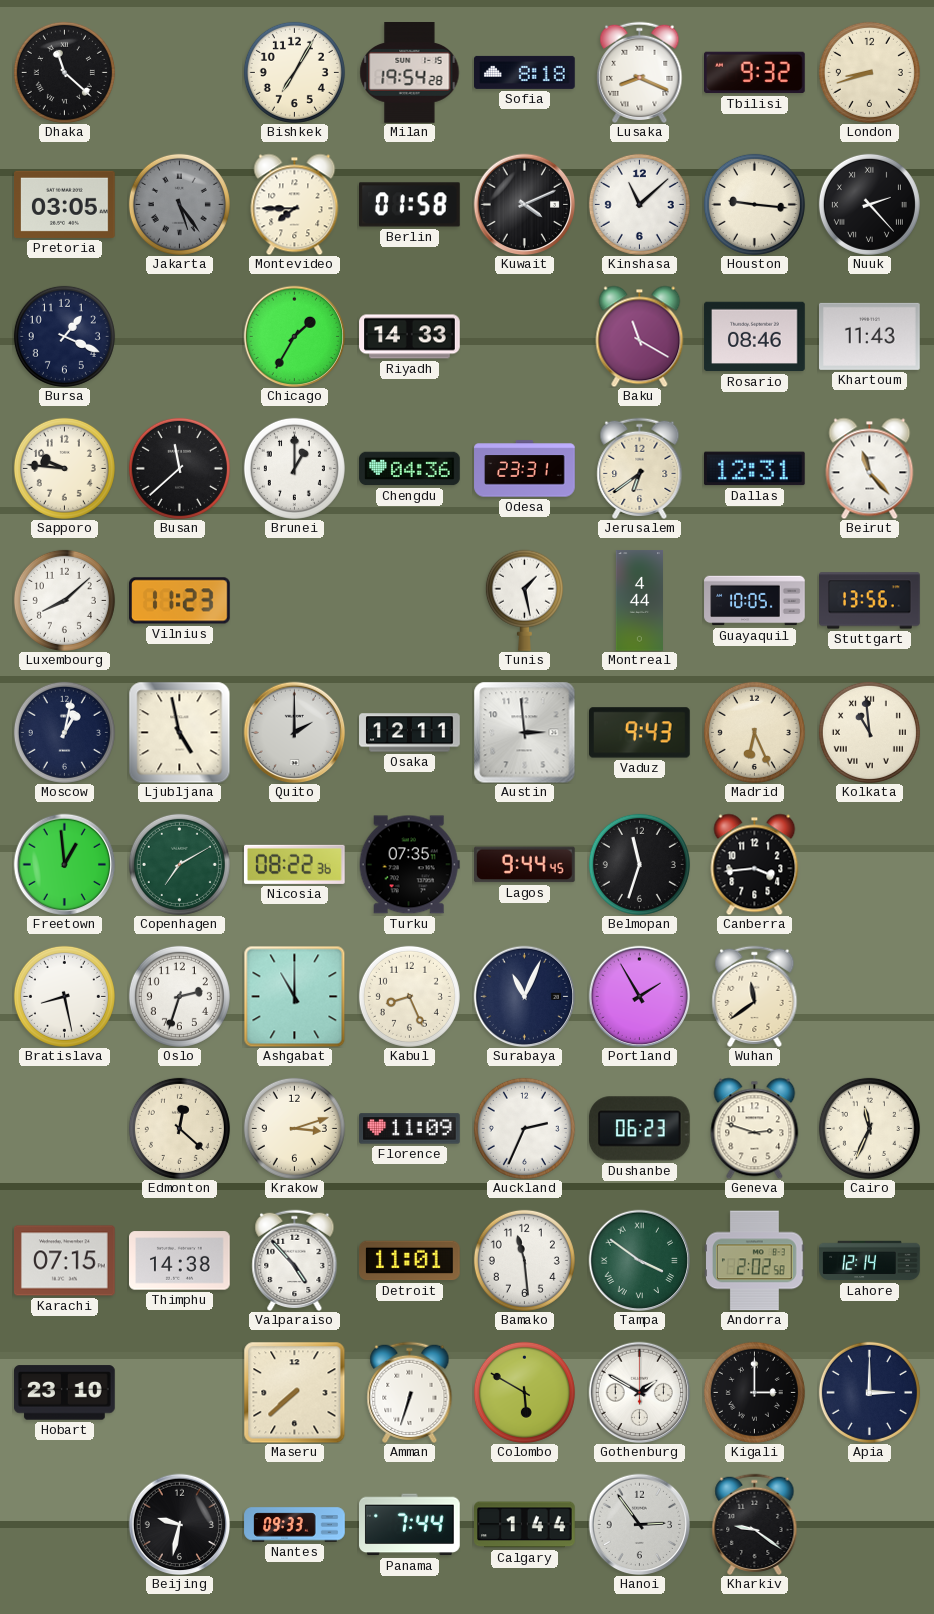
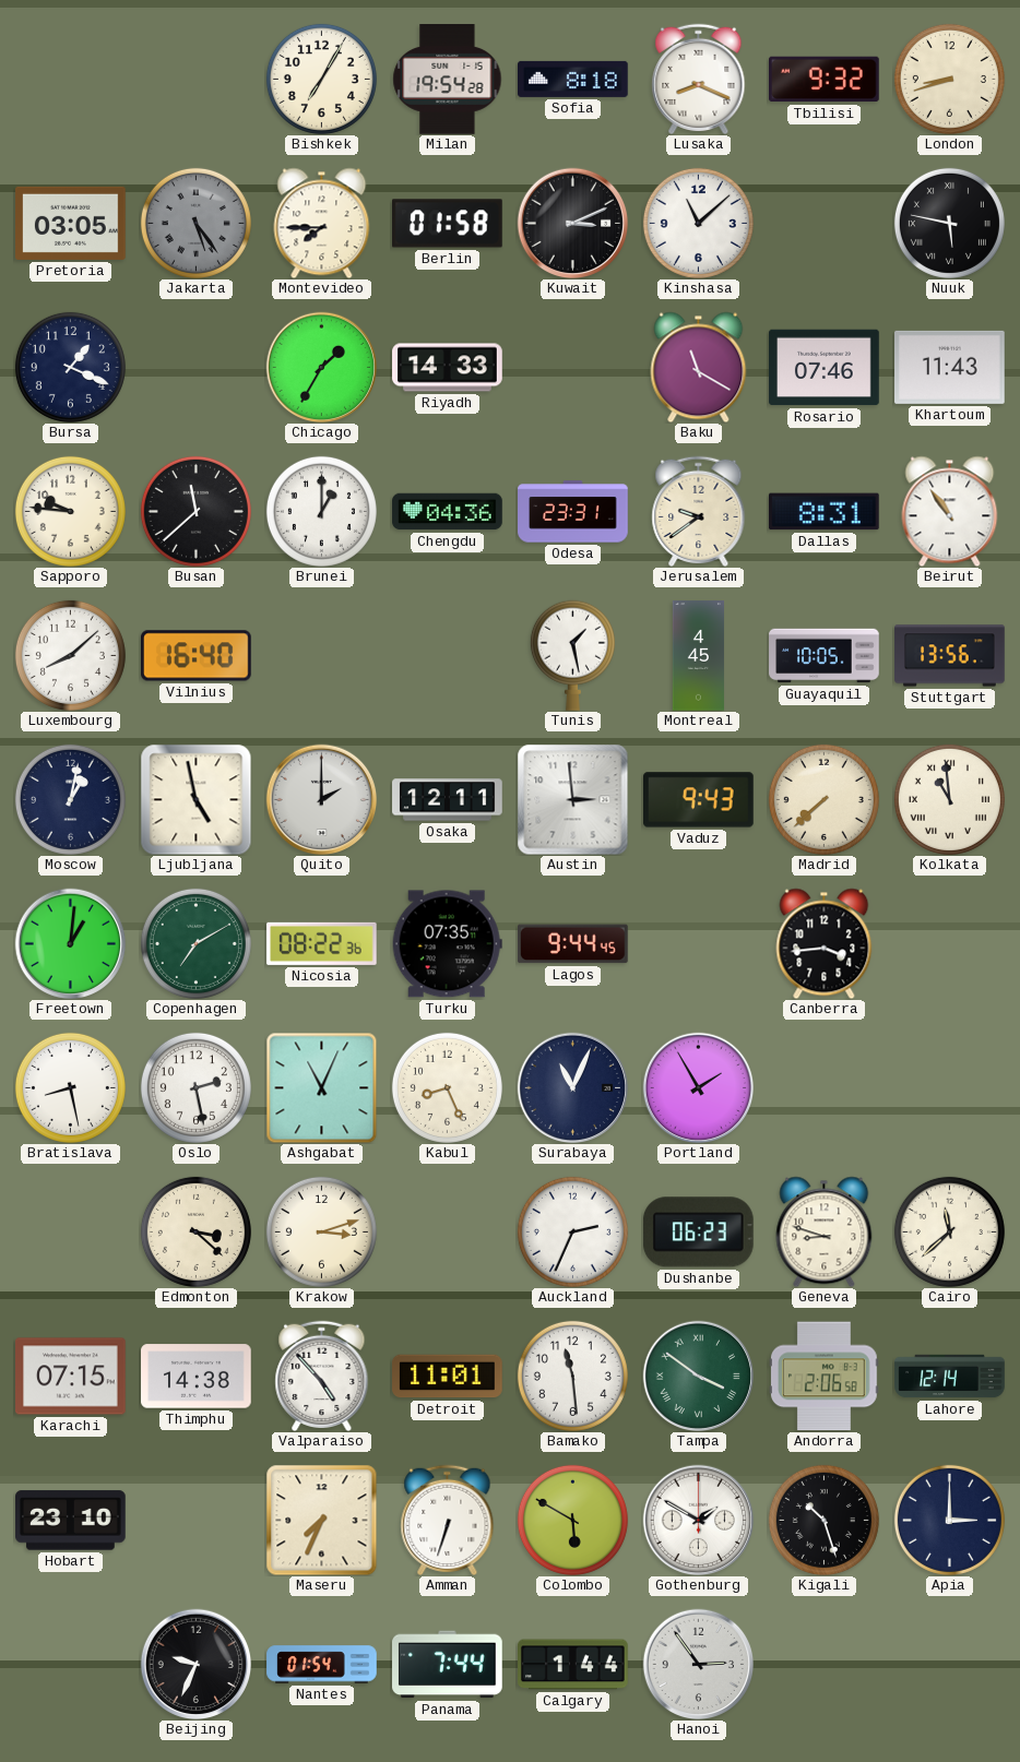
Dhaka: 11:22 -> none (64, 72)
Kuwait: 4:11 -> 3:11 (572, 223)
Houston: 9:16 -> none (754, 204)
Nuuk: 2:23 -> 5:47 (949, 223)
Rosario: 08:46 -> 07:46 (825, 368)
Jerusalem: 6:39 -> 9:39 (699, 511)
Dallas: 12:31 -> 8:31 (825, 512)
Beirut: 11:23 -> 10:54 (950, 511)
Vilnius: 11:23 -> 16:40 (197, 656)
Montreal: 4:44 -> 4:45 (698, 656)
Madrid: 6:26 -> 7:38 (823, 799)
Freetown: 12:59 -> 1:01 (70, 943)
Belmopan: 11:33 -> none (639, 864)
Oslo: 2:33 -> 2:28 (195, 1087)
Ashgabat: 11:00 -> 11:04 (321, 1087)
Wuhan: 11:39 -> none (755, 996)
Edmonton: 12:22 -> 3:22 (195, 1231)
Florence: 11:09 -> none (410, 1129)
Geneva: 2:48 -> 8:48 (825, 1231)
Cairo: 11:34 -> 11:38 (949, 1231)
Andorra: 2:02 -> 2:06 (825, 1377)
Maseru: 7:38 -> 7:34 (321, 1520)
Kigali: 3:00 -> 10:27 (823, 1520)
Beijing: 9:32 -> 9:34 (195, 1664)
Nantes: 09:33 -> 01:54 (322, 1665)
Kharkiv: 9:21 -> none (755, 1524)
